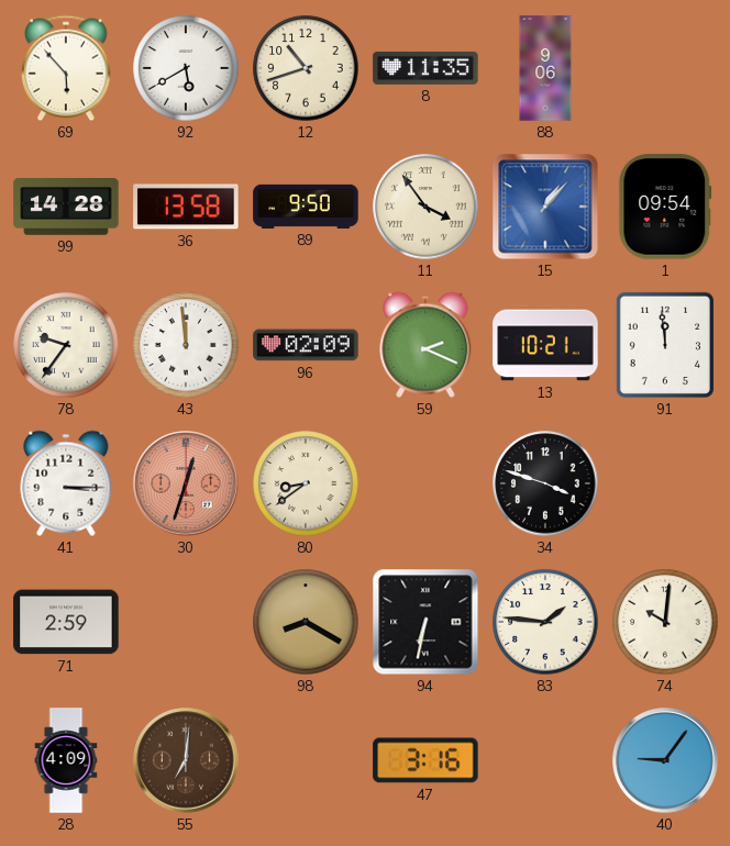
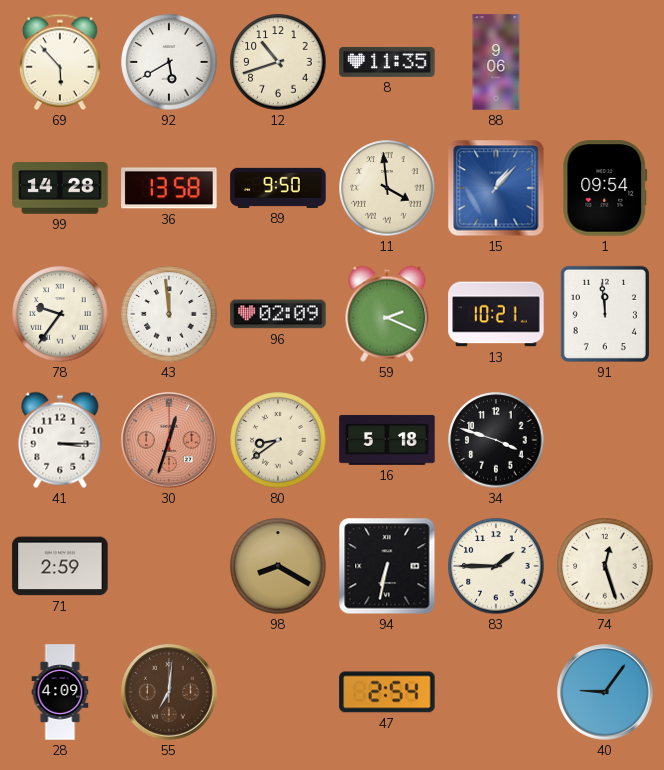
11: 3:54 -> 3:59 (387, 188)
16: none -> 5:18 (387, 440)
83: 1:46 -> 1:45 (496, 566)
74: 10:01 -> 12:27 (605, 566)
47: 3:16 -> 2:54 (387, 692)
